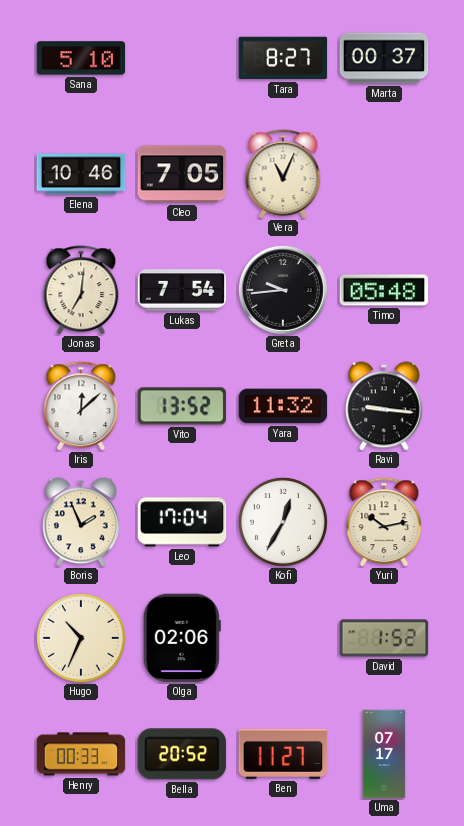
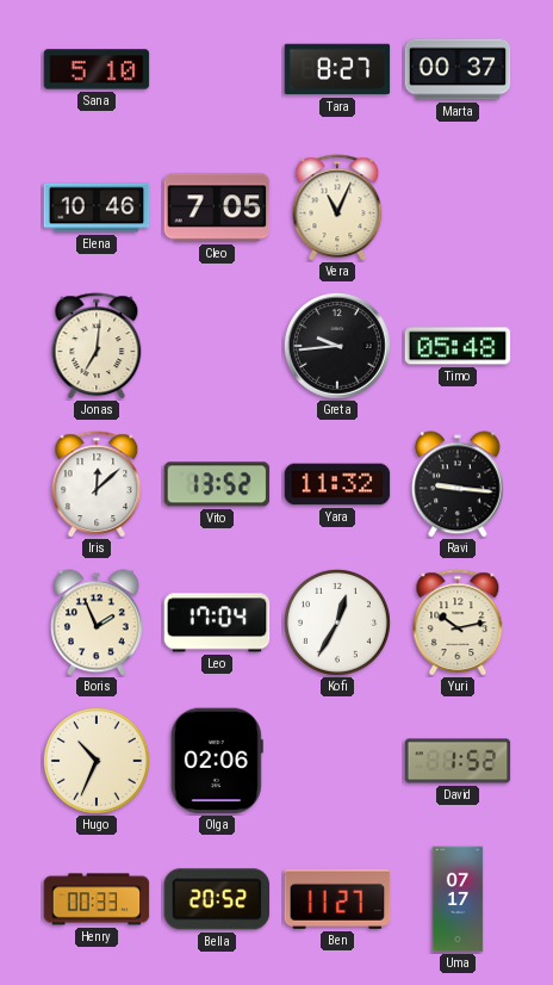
Lukas: 7:54 -> none (182, 290)
